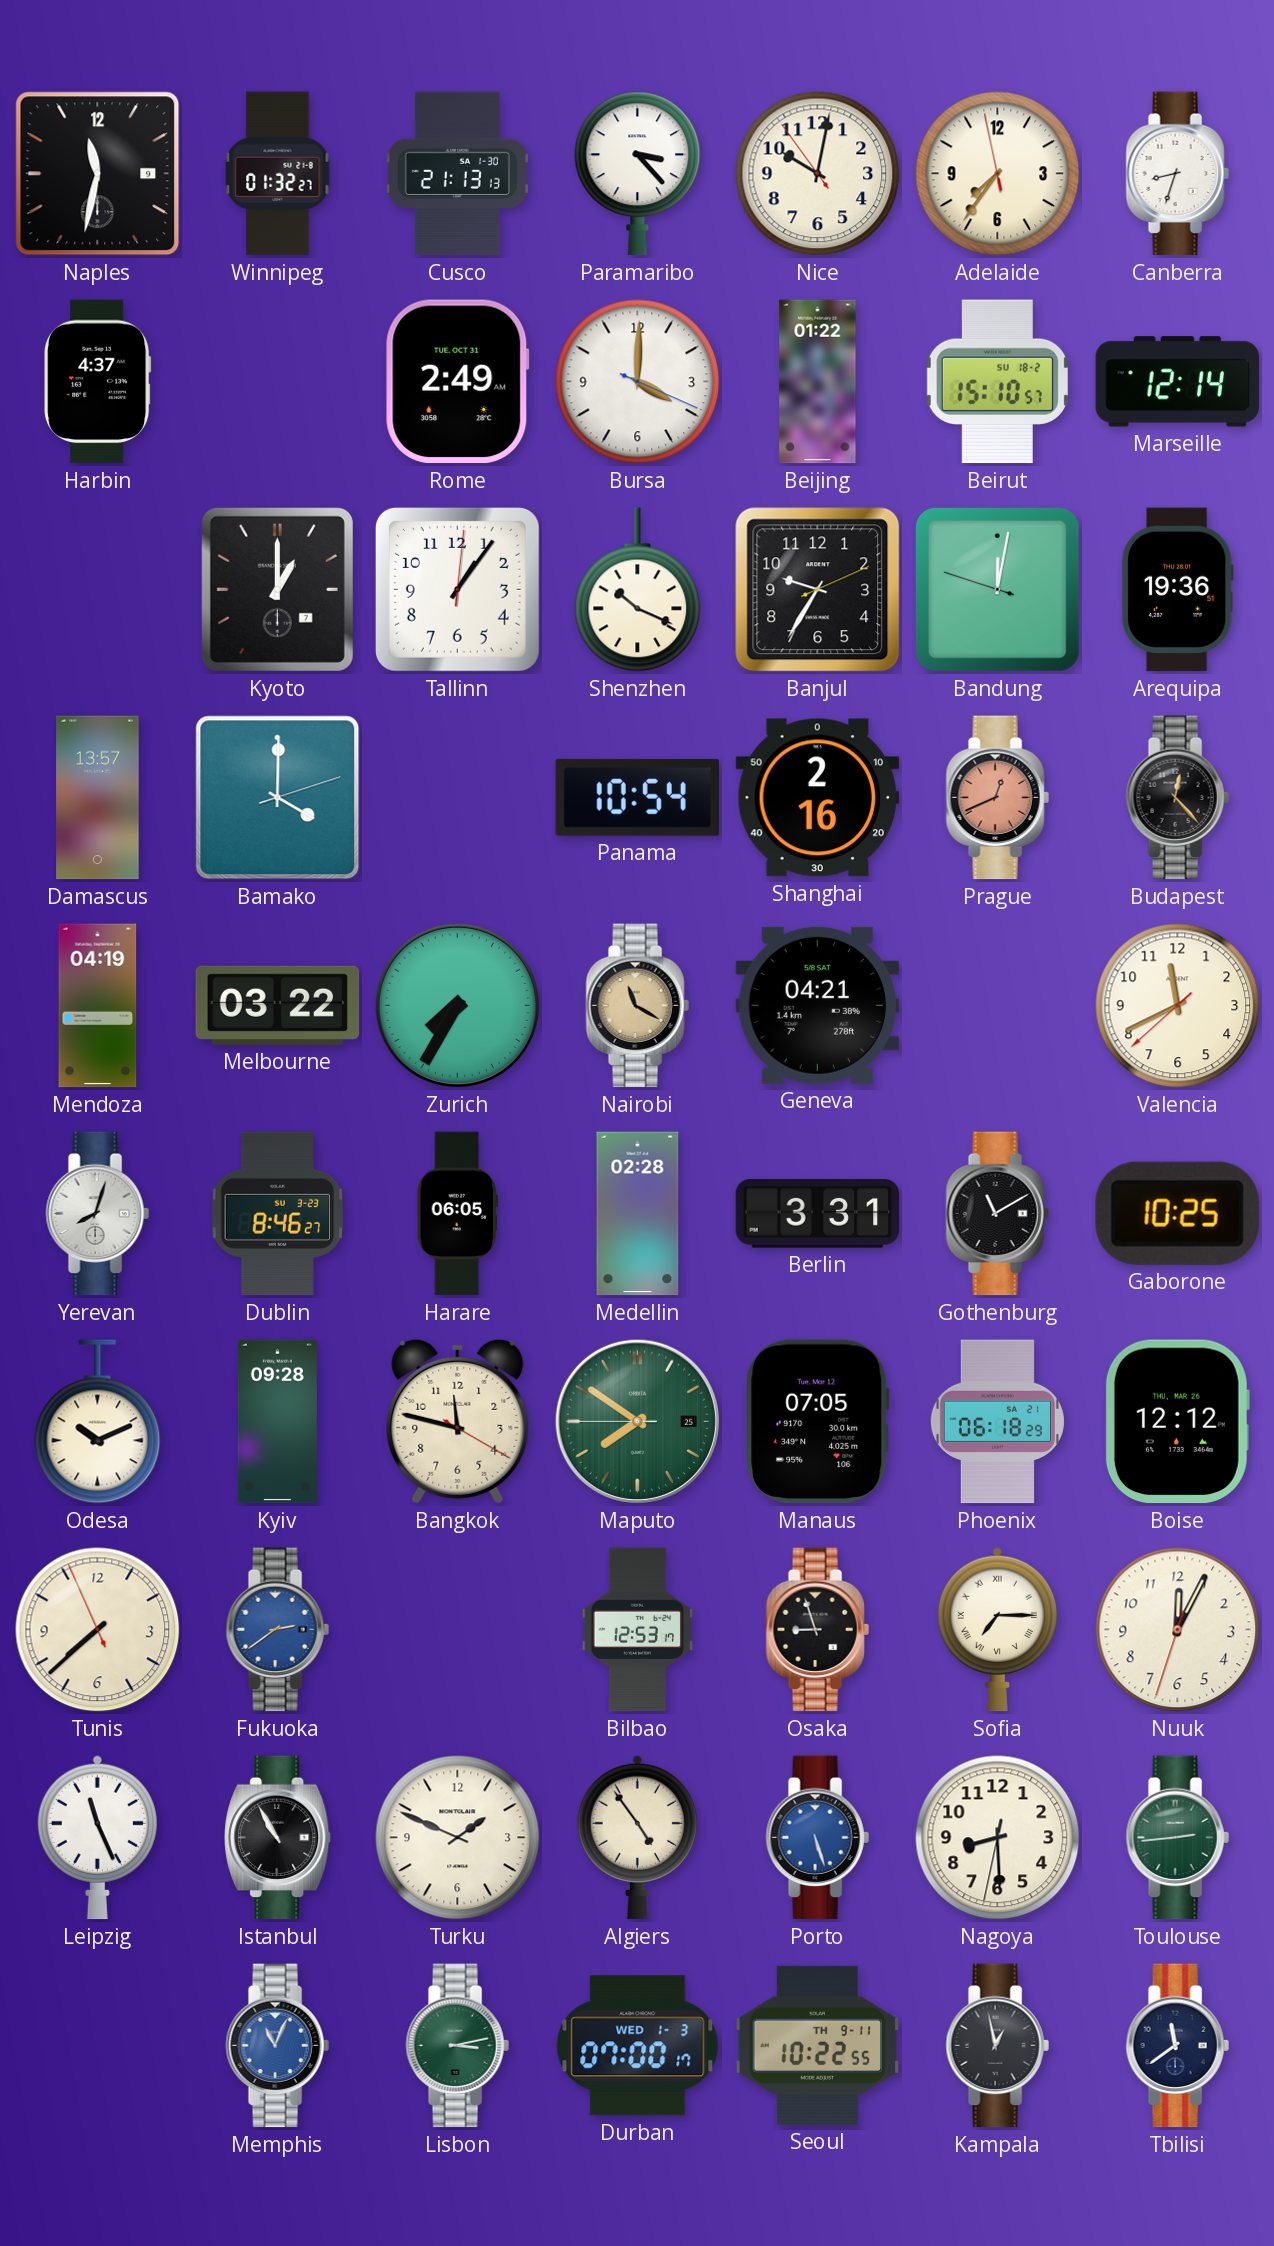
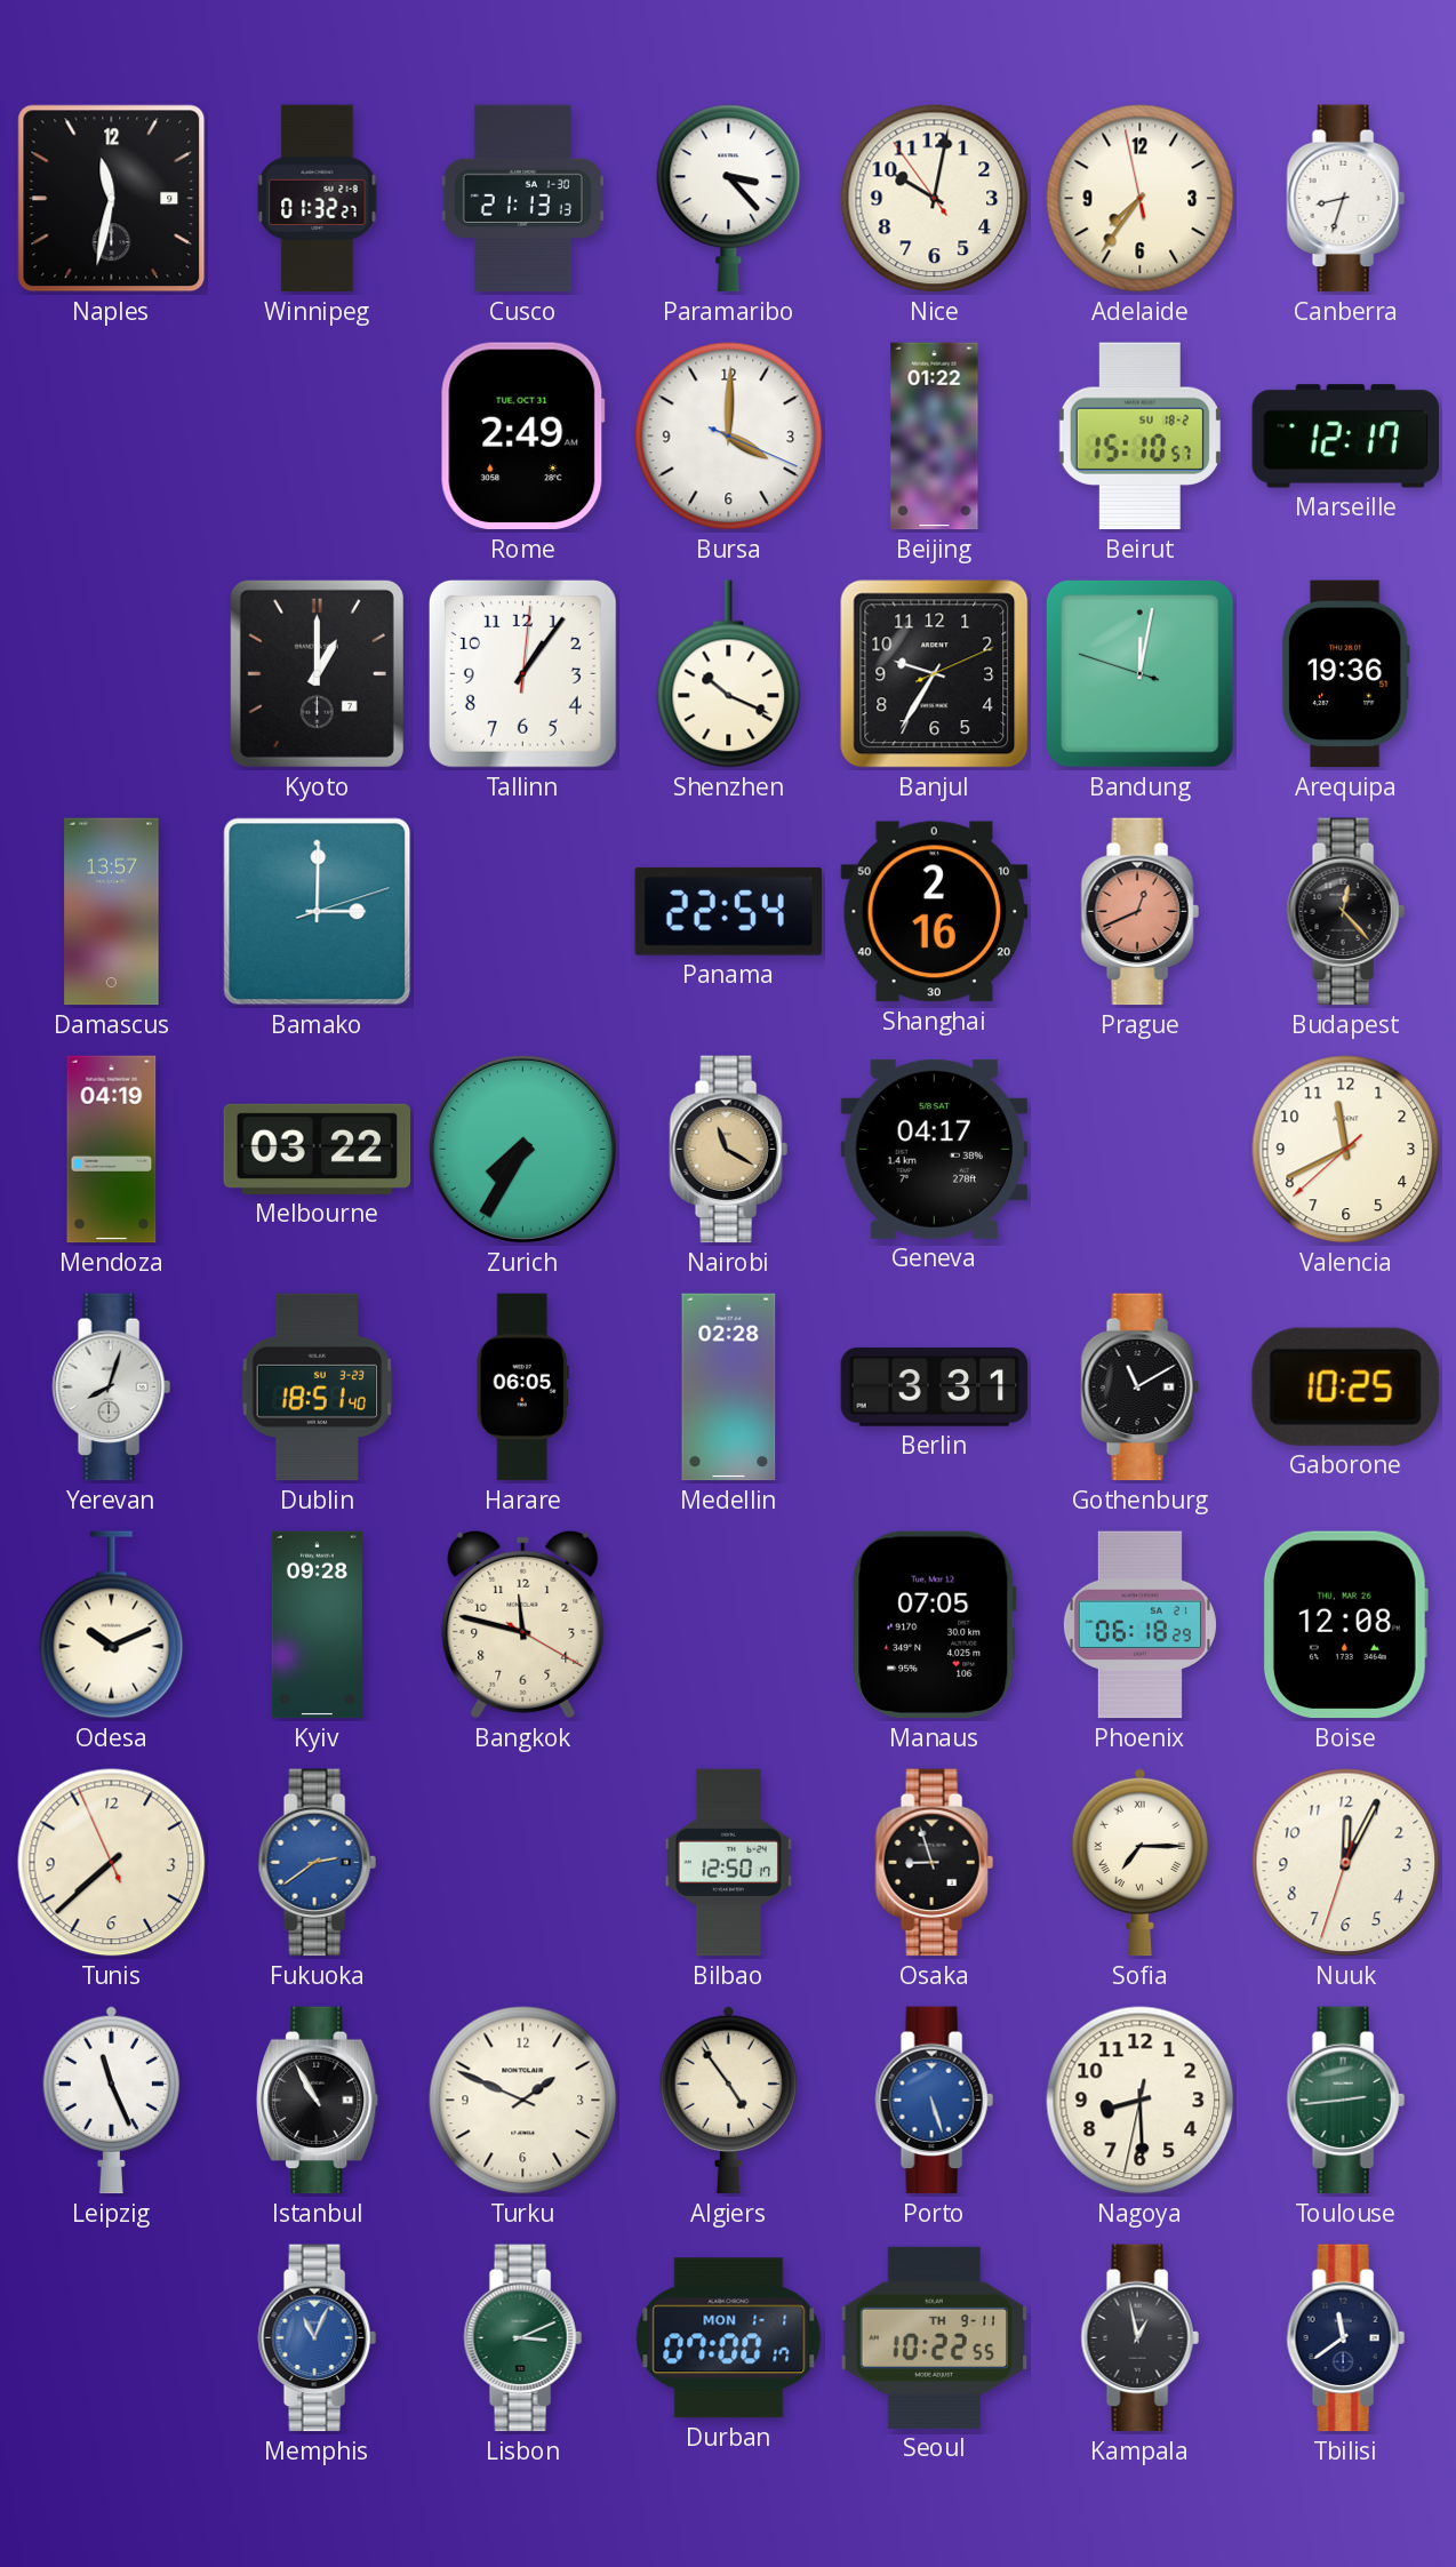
Harbin: 4:37 -> none (98, 382)
Marseille: 12:14 -> 12:17 (1346, 437)
Bamako: 4:00 -> 3:00 (318, 912)
Panama: 10:54 -> 22:54 (728, 911)
Geneva: 04:21 -> 04:17 (935, 1149)
Dublin: 8:46 -> 18:51 (318, 1388)
Maputo: 7:50 -> none (637, 1421)
Boise: 12:12 -> 12:08 (1345, 1625)
Bilbao: 12:53 -> 12:50 (728, 1863)
Lisbon: 3:13 -> 3:11 (522, 2338)
Durban date: WED 1-3 -> MON 1-1 (729, 2338)
